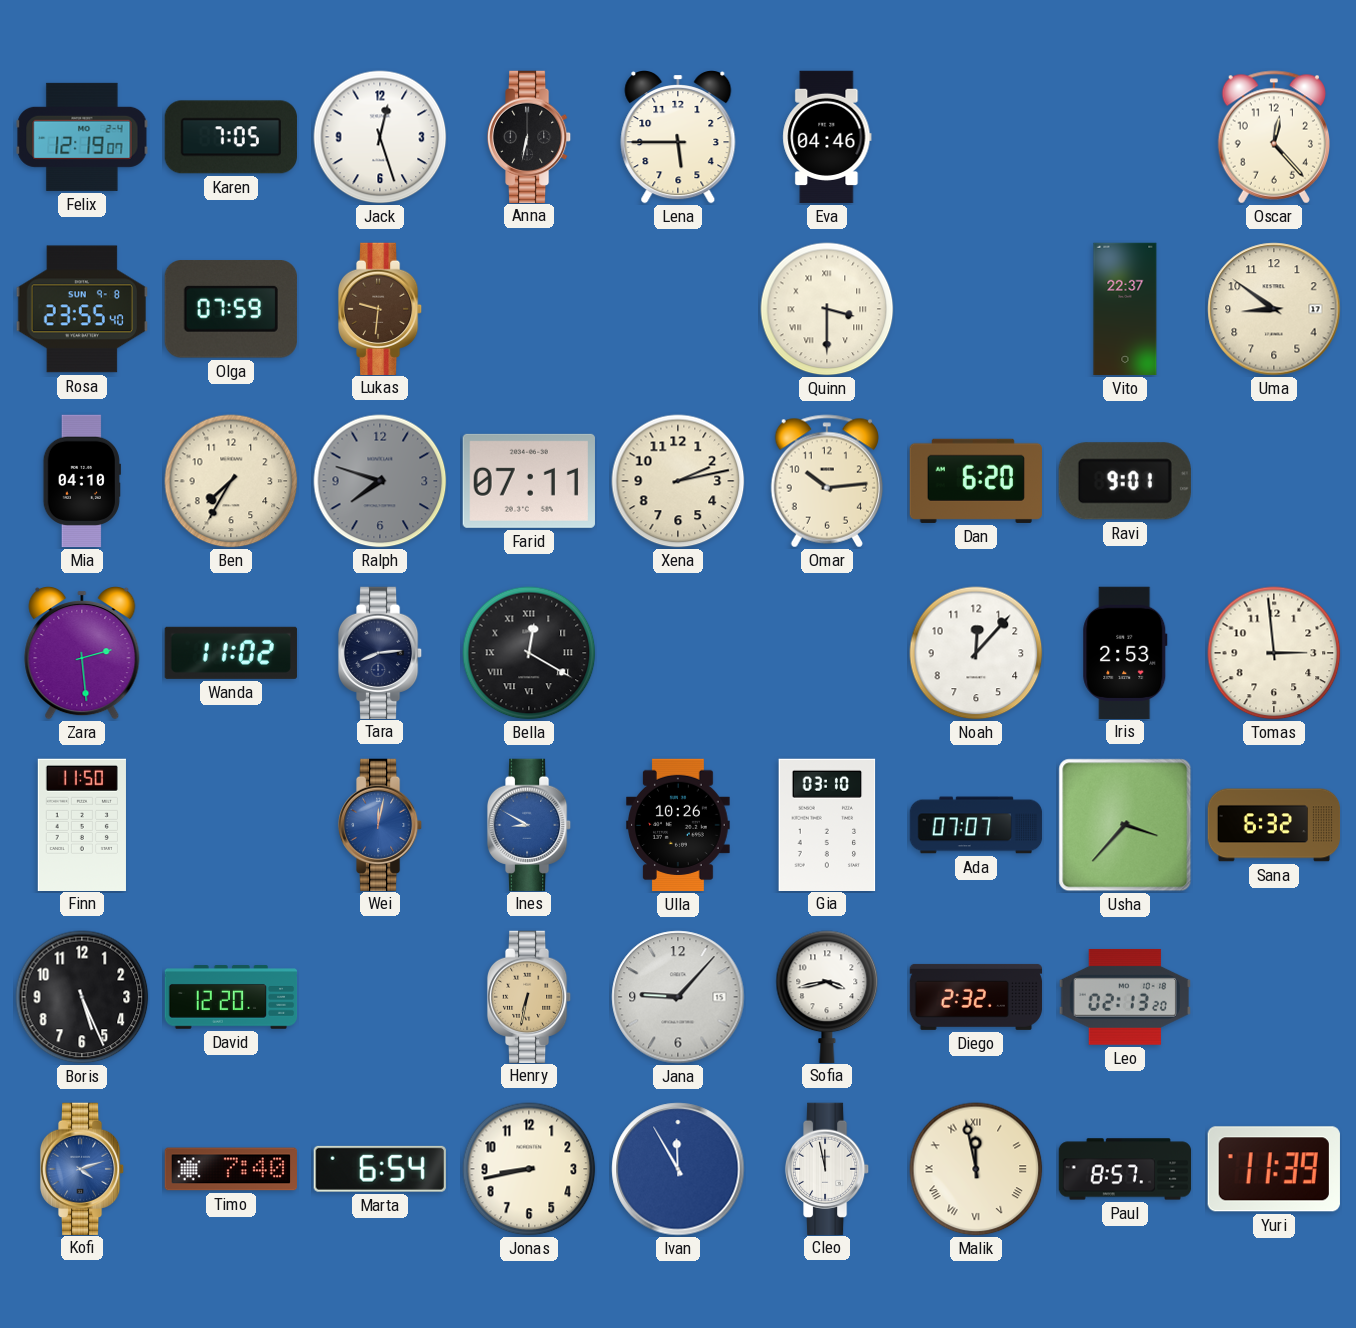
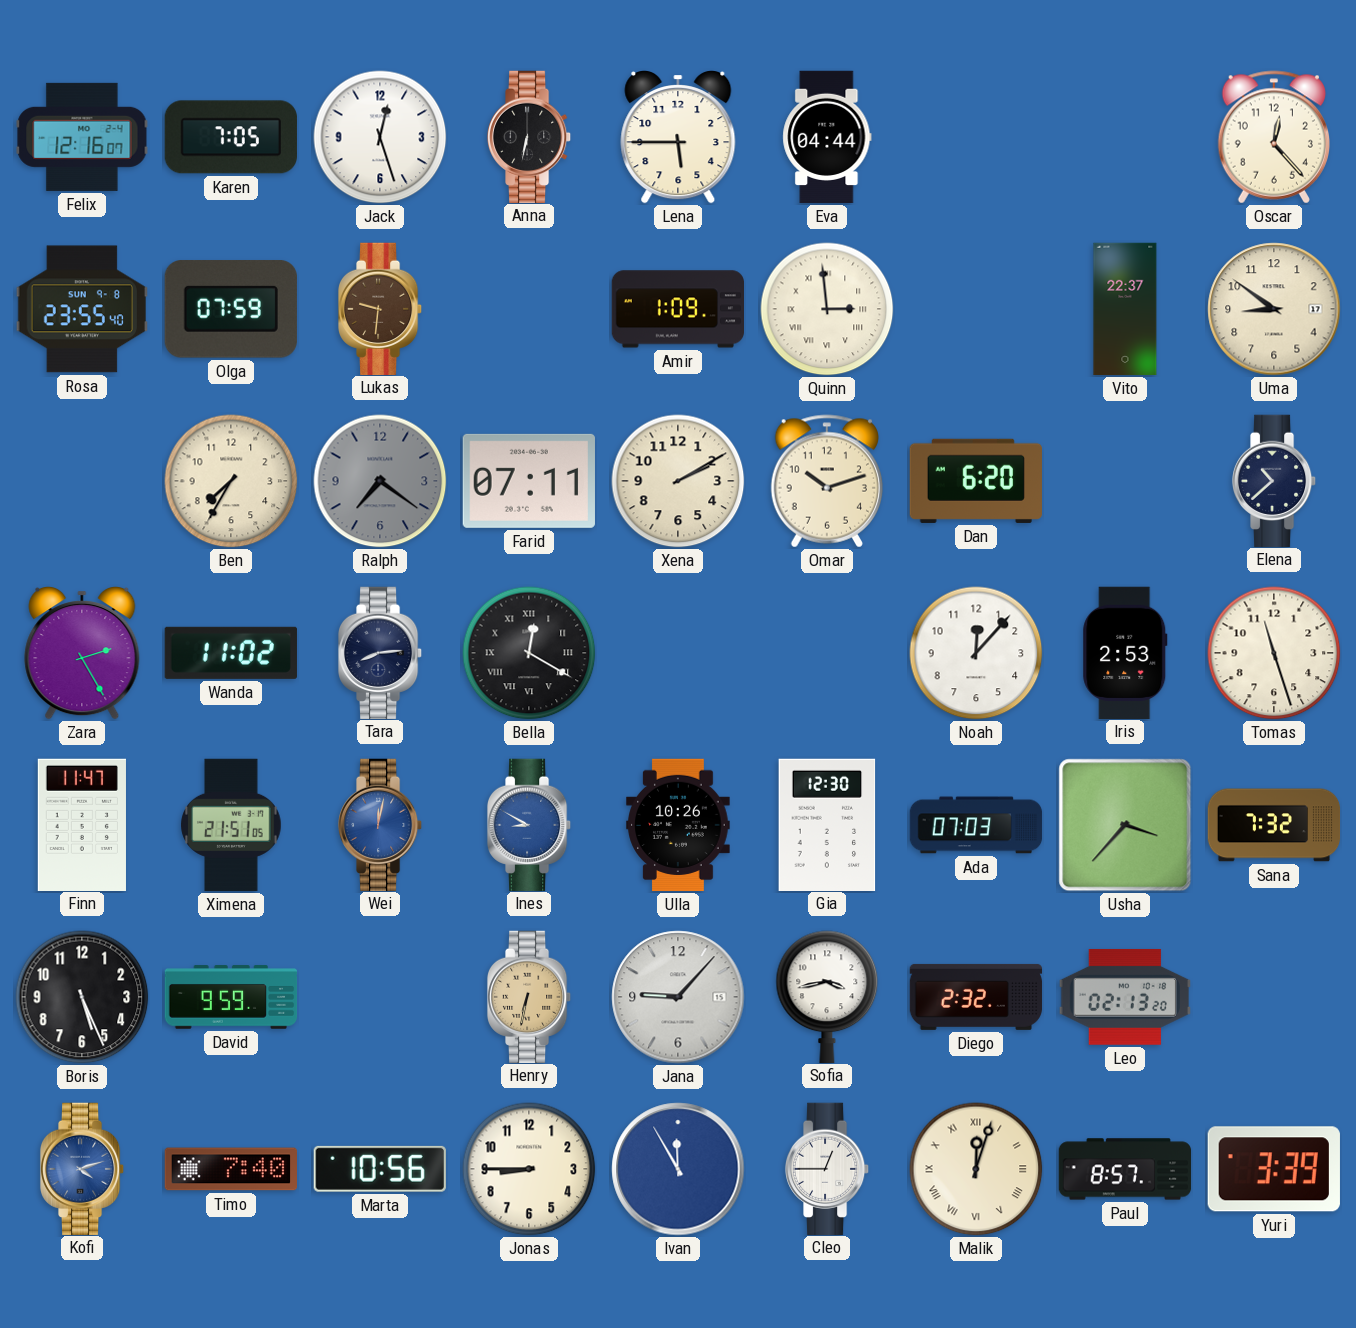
Felix: 12:19 -> 12:16 (82, 137)
Eva: 04:46 -> 04:44 (827, 137)
Amir: none -> 1:09 (677, 309)
Quinn: 3:30 -> 2:59 (827, 309)
Mia: 04:10 -> none (82, 481)
Ralph: 7:48 -> 7:21 (380, 481)
Xena: 2:13 -> 2:10 (678, 481)
Omar: 10:14 -> 10:12 (826, 481)
Ravi: 9:01 -> none (1125, 481)
Elena: none -> 10:38 (1274, 480)
Zara: 2:29 -> 2:25 (82, 654)
Tomas: 2:59 -> 11:27 (1274, 653)
Finn: 11:50 -> 11:47 (82, 824)
Ximena: none -> 21:51 (231, 825)
Gia: 03:10 -> 12:30 (827, 824)
Ada: 07:07 -> 07:03 (976, 825)
Sana: 6:32 -> 7:32 (1274, 825)
David: 12:20 -> 9:59 (231, 997)
Marta: 6:54 -> 10:56 (380, 1169)
Jonas: 8:43 -> 8:45 (529, 1169)
Cleo: 11:58 -> 12:45 (827, 1168)
Malik: 11:58 -> 12:03 (976, 1169)
Yuri: 11:39 -> 3:39 (1274, 1169)
